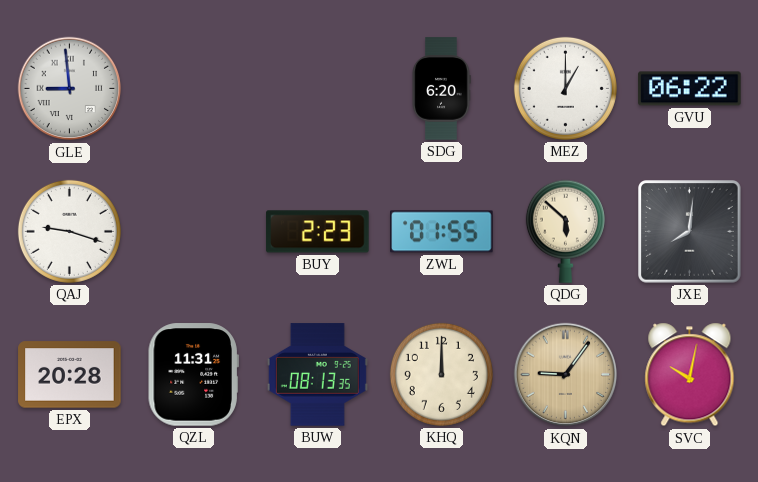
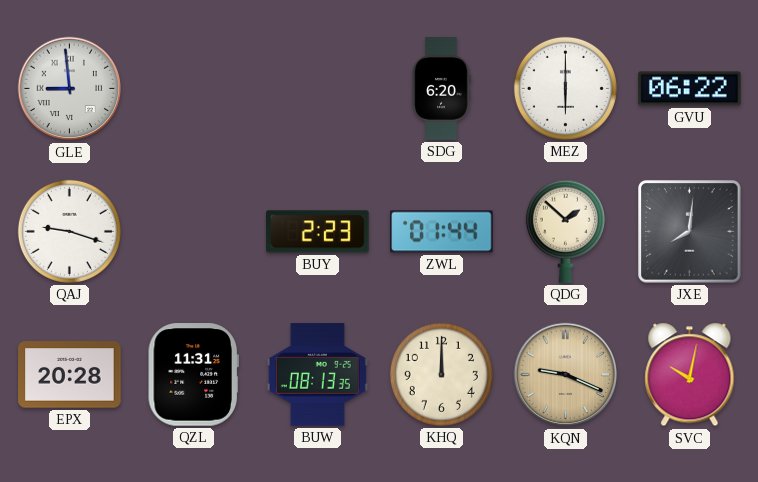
MEZ: 1:00 -> 6:00 (565, 88)
ZWL: 01:55 -> 01:44 (442, 232)
QDG: 5:52 -> 1:52 (565, 231)
KQN: 9:06 -> 9:19 (566, 375)
